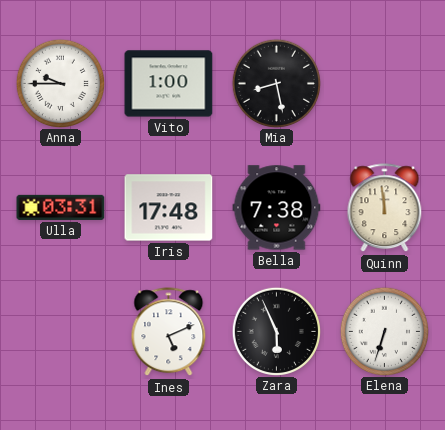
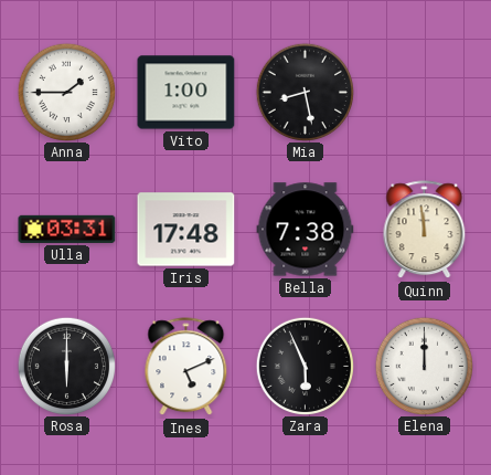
Anna: 9:45 -> 1:45 (66, 92)
Rosa: none -> 6:00 (66, 366)
Elena: 6:33 -> 12:00 (424, 366)
